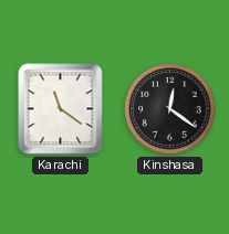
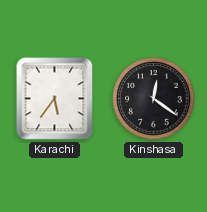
Karachi: 11:21 -> 5:36 (55, 99)
